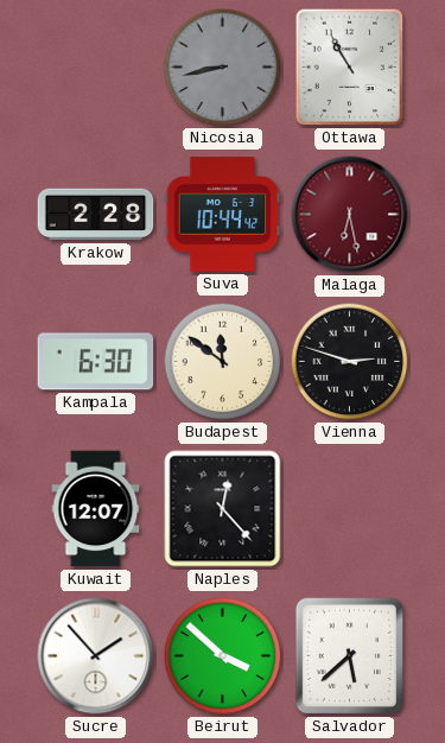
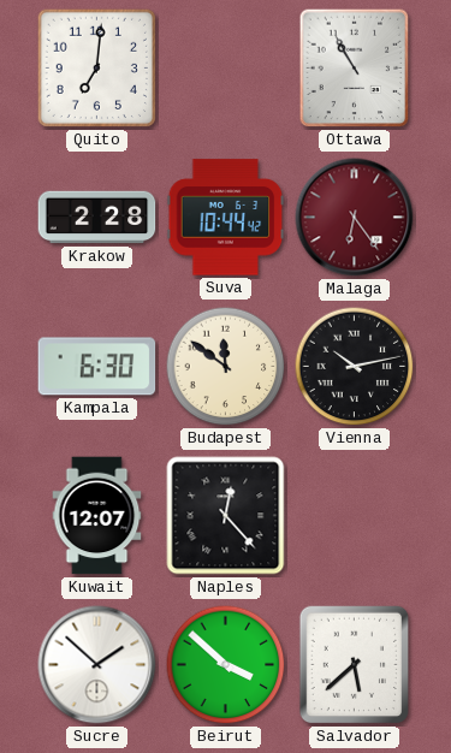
Quito: none -> 7:01 (96, 67)
Nicosia: 8:43 -> none (223, 68)
Malaga: 6:28 -> 6:24 (355, 218)
Vienna: 2:48 -> 10:13 (355, 367)
Sucre: 1:53 -> 1:52 (97, 665)
